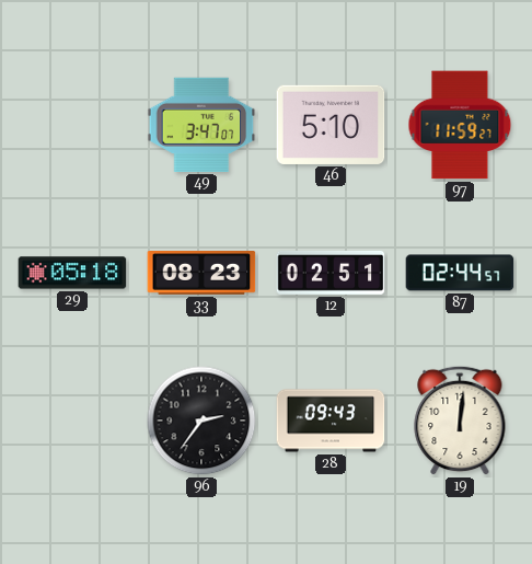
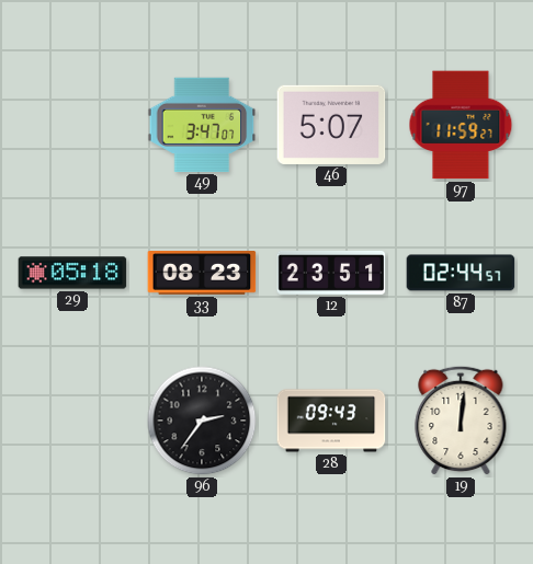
46: 5:10 -> 5:07 (331, 125)
12: 02:51 -> 23:51 (331, 273)
